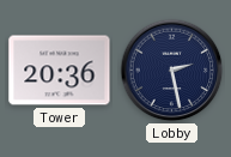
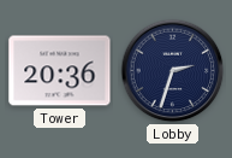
Lobby: 2:28 -> 2:33 (173, 71)
